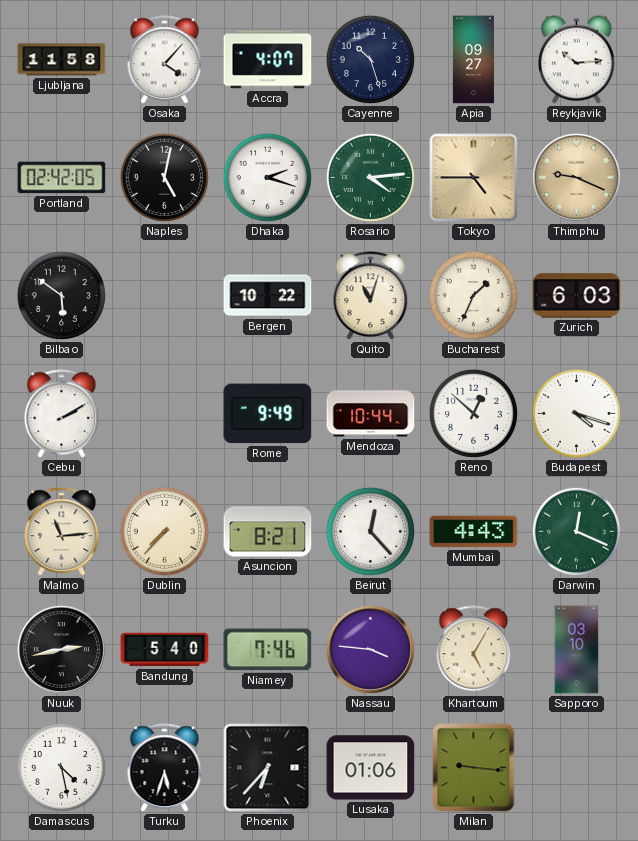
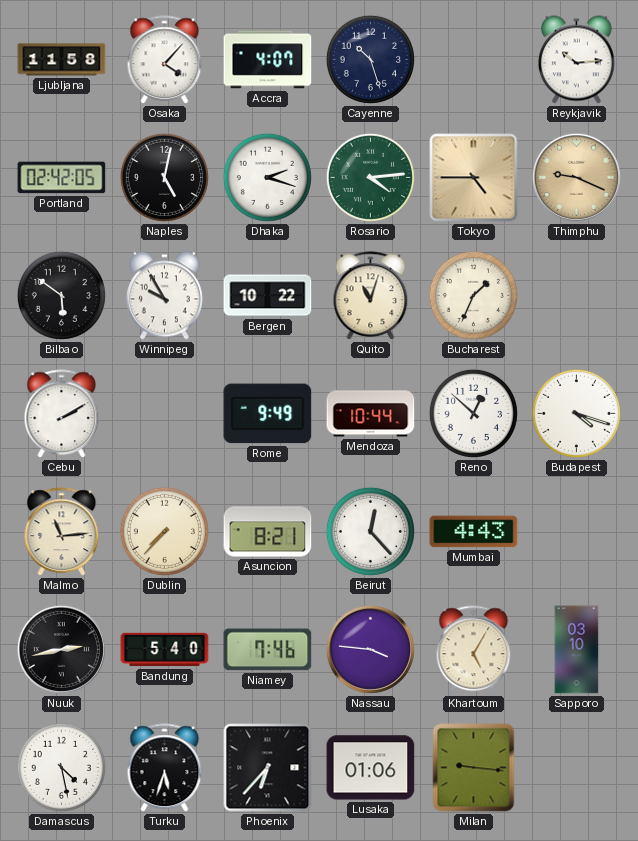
Apia: 09:27 -> none (473, 60)
Winnipeg: none -> 9:55 (164, 296)
Zurich: 6:03 -> none (577, 296)
Darwin: 12:19 -> none (576, 531)
